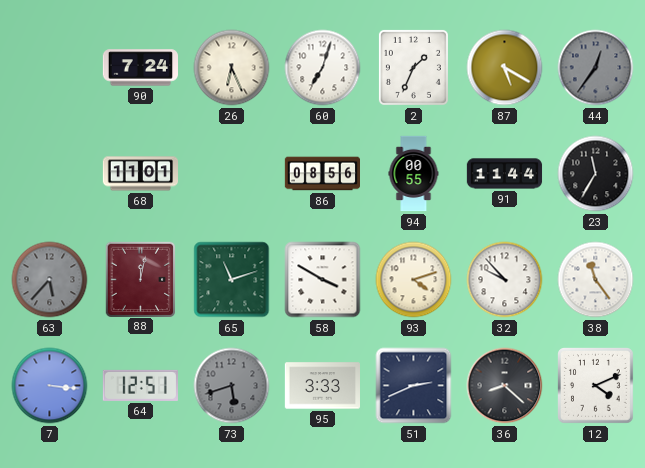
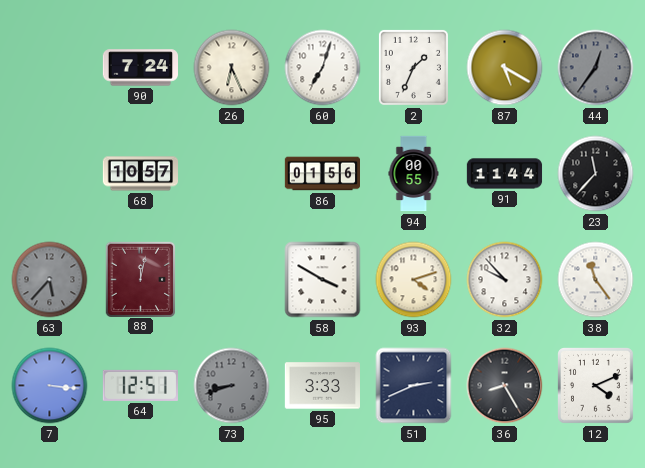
68: 11:01 -> 10:57 (140, 174)
86: 08:56 -> 01:56 (322, 174)
23: 11:35 -> 11:37 (596, 174)
65: 11:12 -> none (232, 280)
73: 5:42 -> 8:42 (232, 386)
36: 8:22 -> 8:25 (505, 386)
